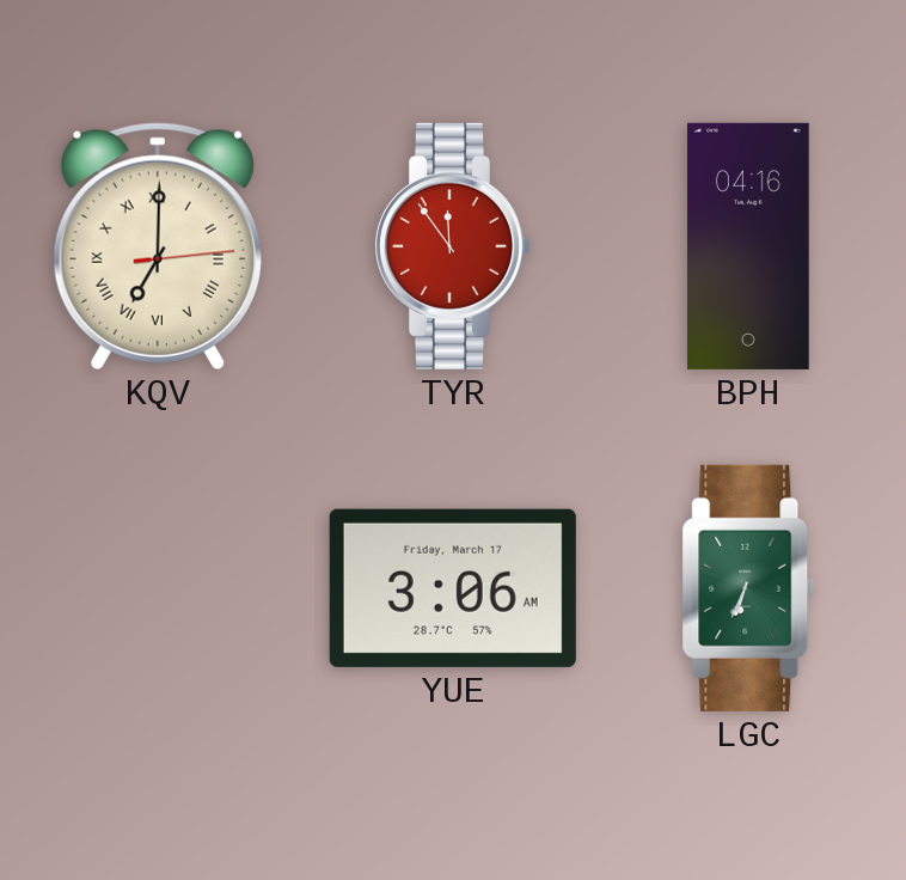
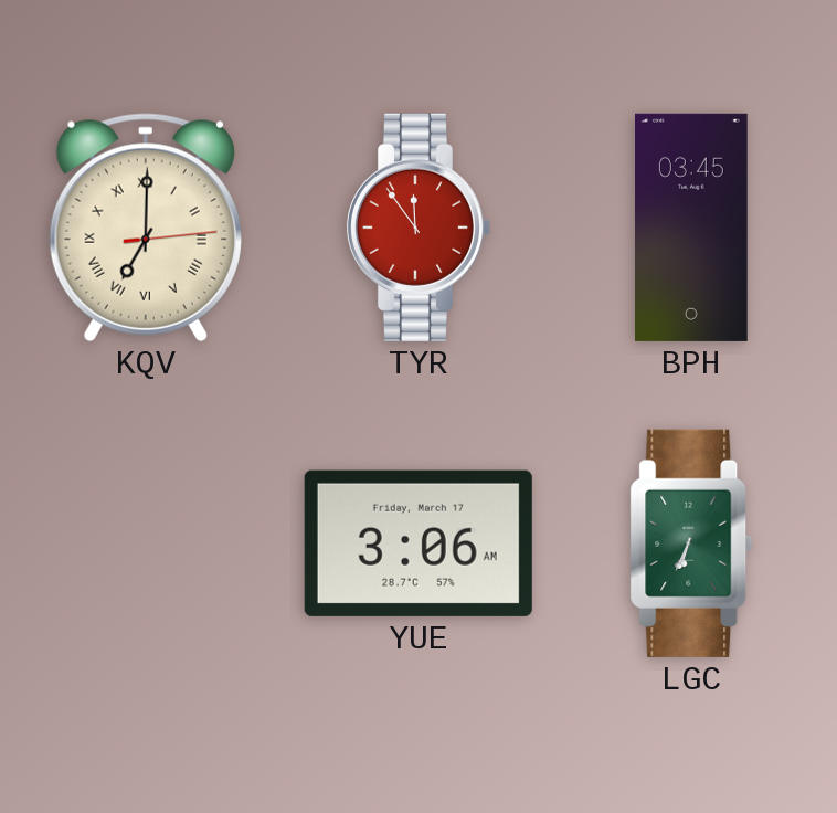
BPH: 04:16 -> 03:45 (692, 228)
